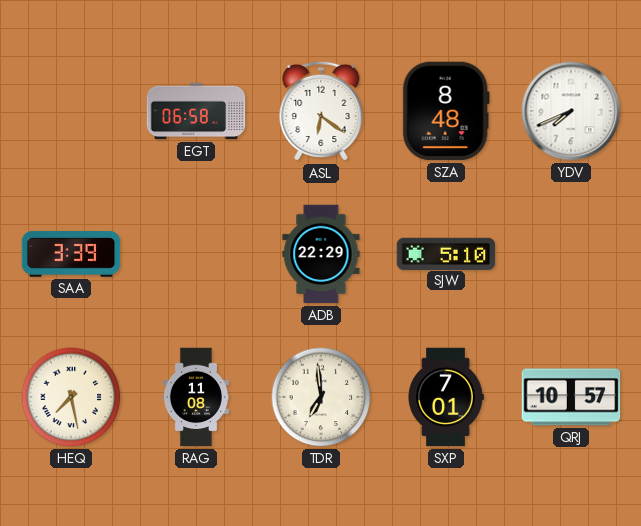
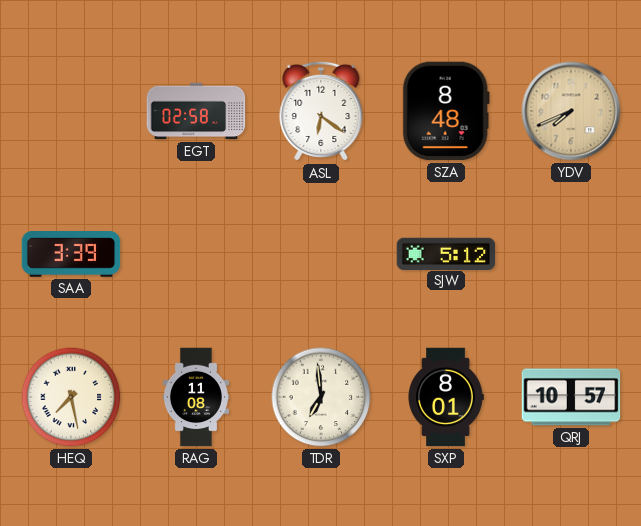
EGT: 06:58 -> 02:58 (196, 111)
YDV dial: white -> champagne (571, 111)
ADB: 22:29 -> none (321, 254)
SJW: 5:10 -> 5:12 (446, 253)
SXP: 7:01 -> 8:01 (446, 397)
